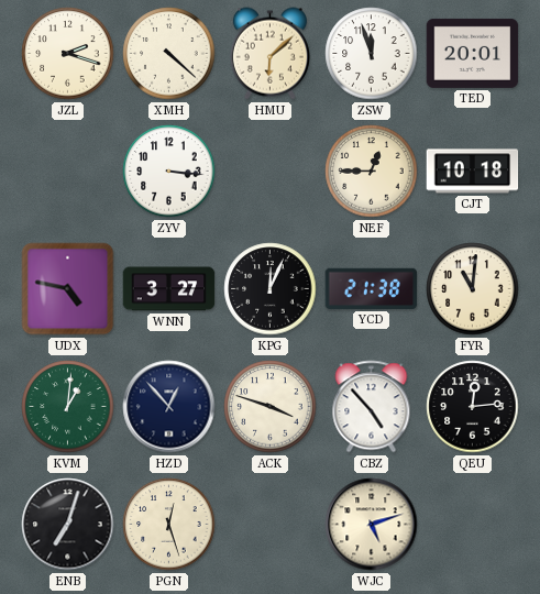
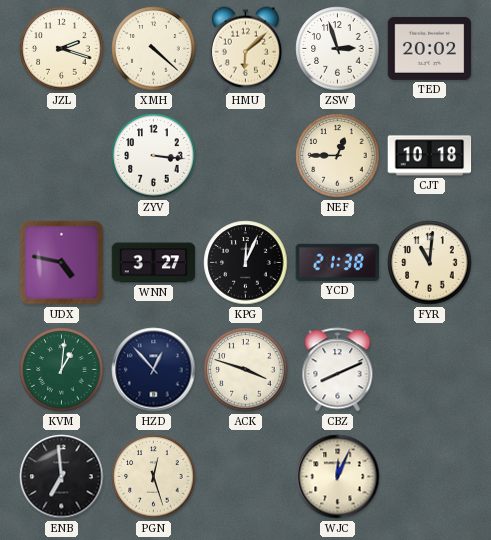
ZSW: 11:57 -> 2:57 (338, 49)
TED: 20:01 -> 20:02 (430, 48)
CBZ: 4:53 -> 8:11 (338, 370)
QEU: 12:14 -> none (473, 407)
ENB: 7:03 -> 6:59 (62, 477)
WJC: 5:12 -> 12:04 (338, 477)
